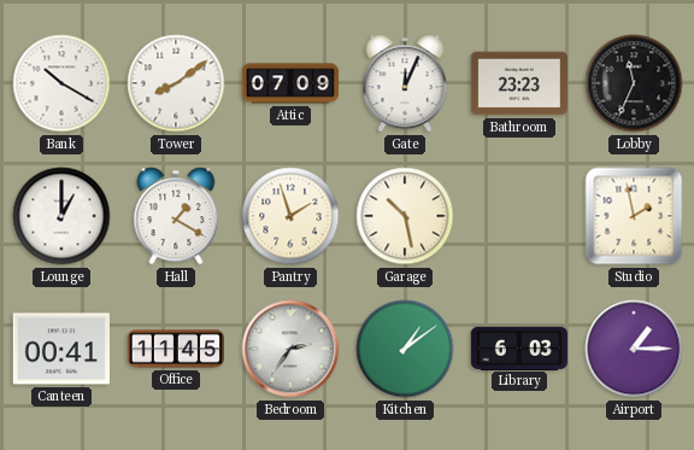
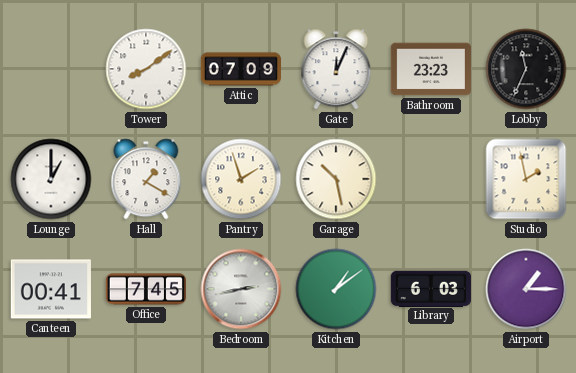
Bank: 10:20 -> none (61, 83)
Office: 11:45 -> 7:45 (145, 289)
Bedroom: 2:36 -> 2:43 (241, 289)
